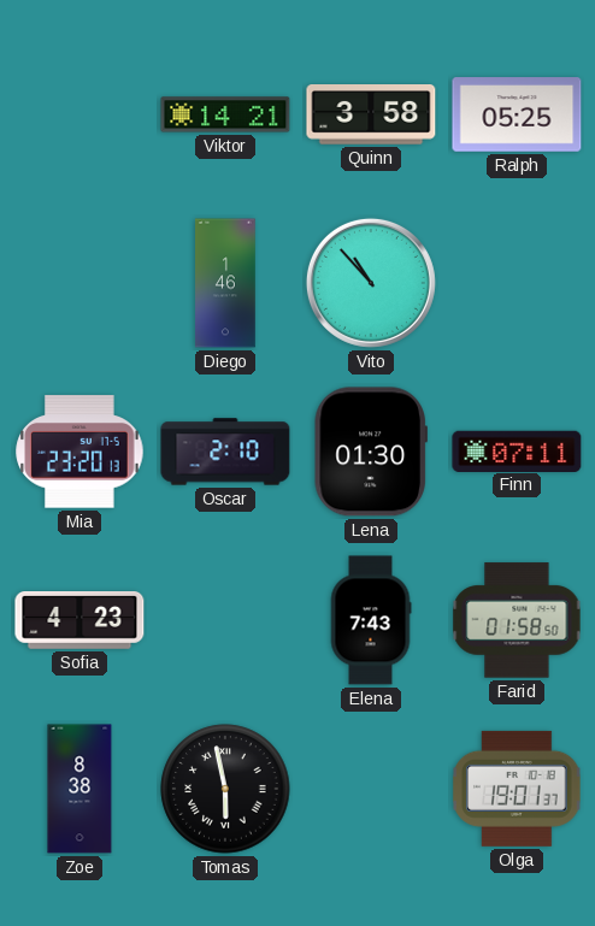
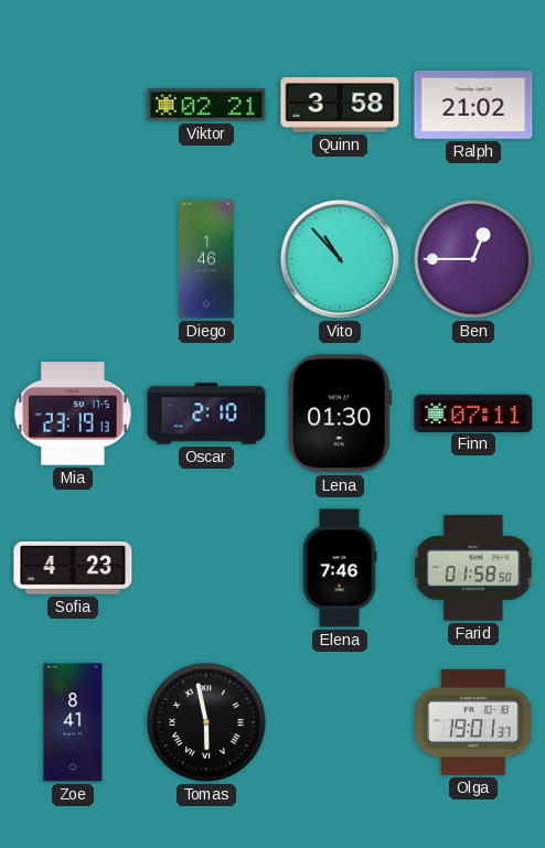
Viktor: 14:21 -> 02:21 (206, 105)
Ralph: 05:25 -> 21:02 (473, 105)
Ben: none -> 12:45 (473, 259)
Mia: 23:20 -> 23:19 (73, 414)
Elena: 7:43 -> 7:46 (340, 568)
Zoe: 8:38 -> 8:41 (73, 722)
